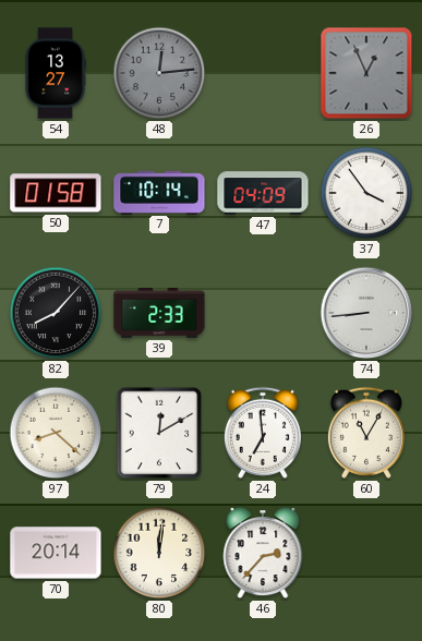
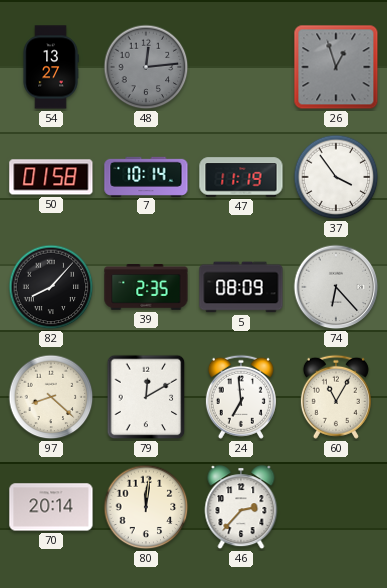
26: 12:56 -> 12:57 (336, 67)
47: 04:09 -> 11:19 (241, 177)
39: 2:33 -> 2:35 (146, 288)
5: none -> 08:09 (241, 287)
74: 8:44 -> 6:23 (336, 287)
